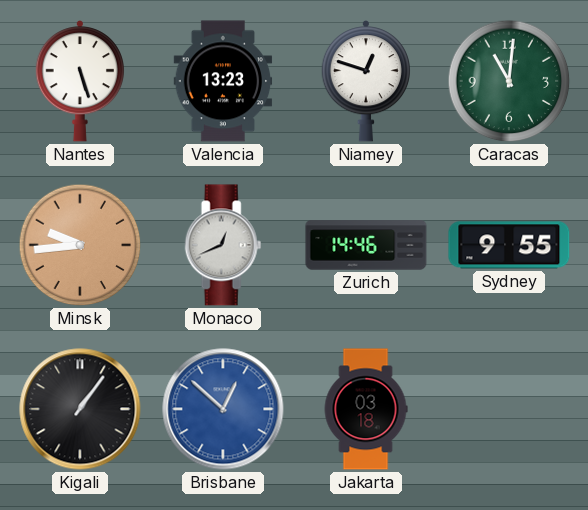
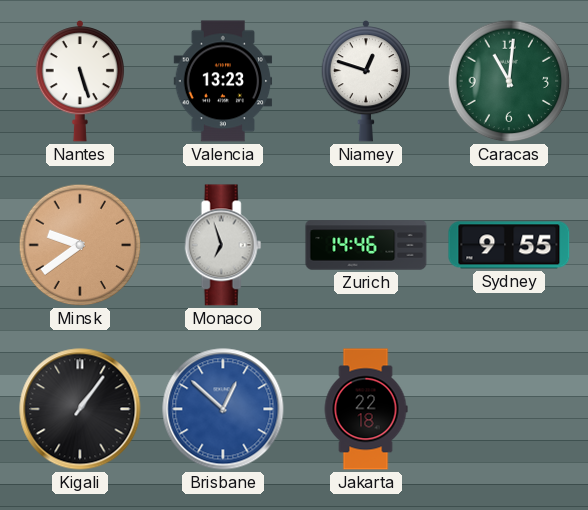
Minsk: 9:44 -> 9:39 (80, 245)
Monaco: 12:41 -> 6:57 (223, 245)
Jakarta: 03:18 -> 22:18 (366, 409)
